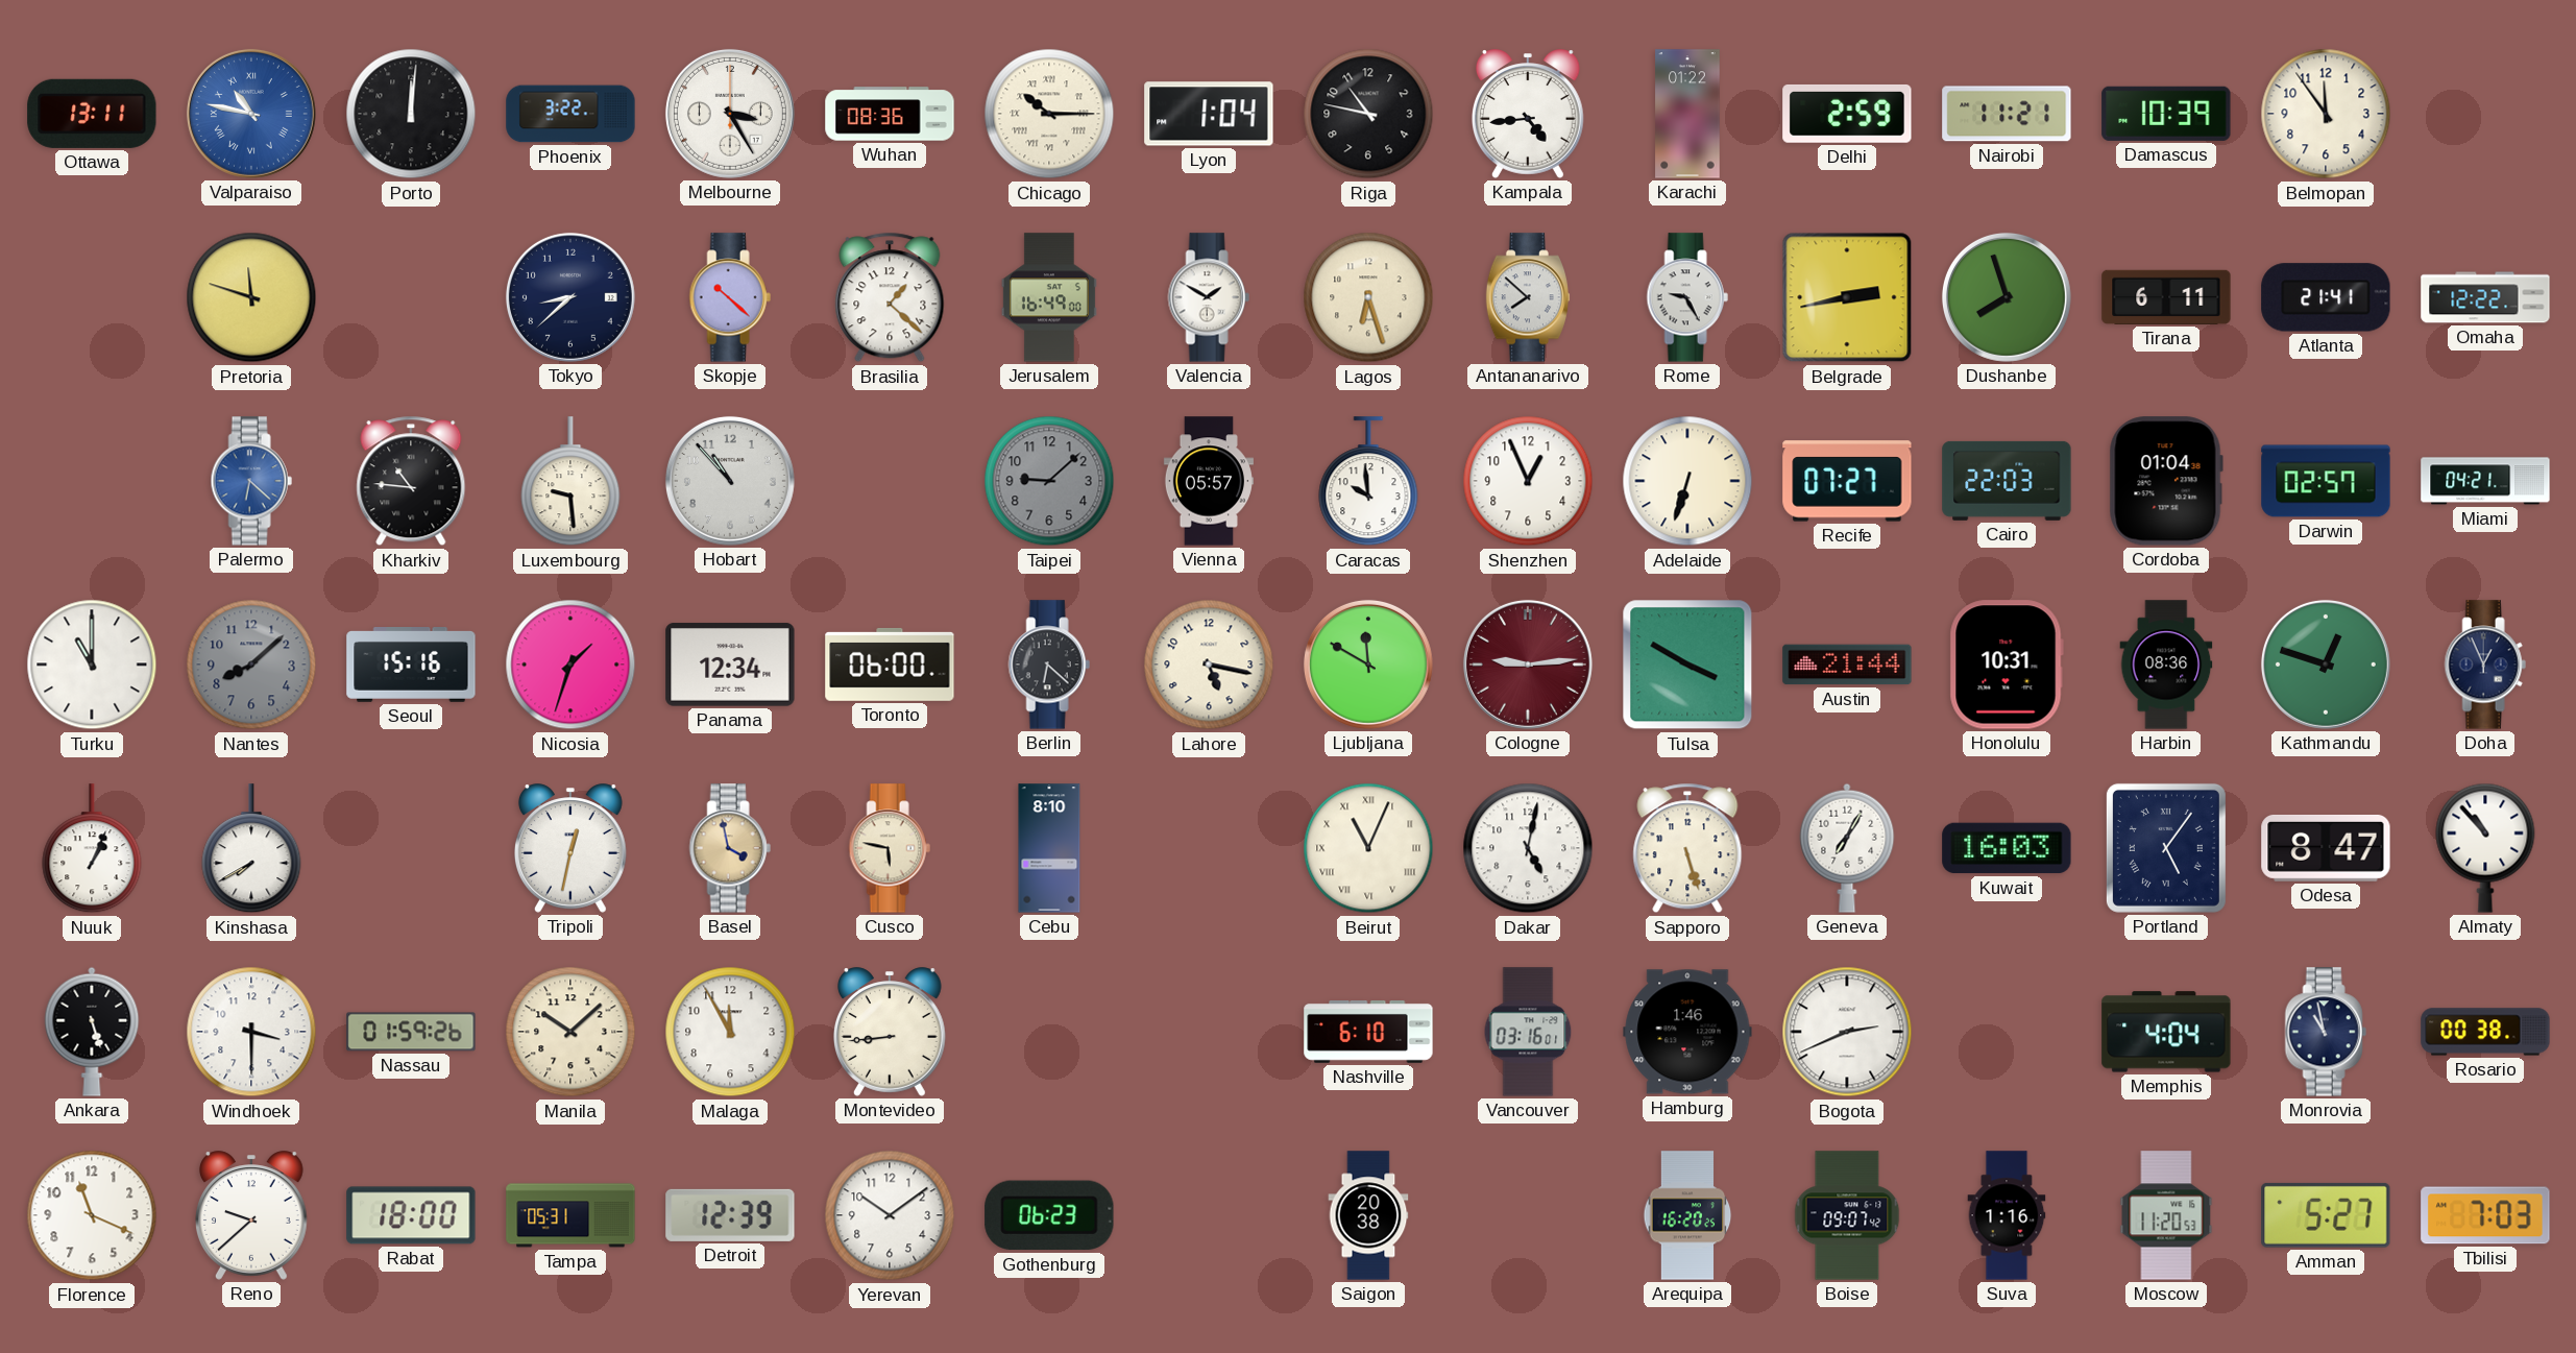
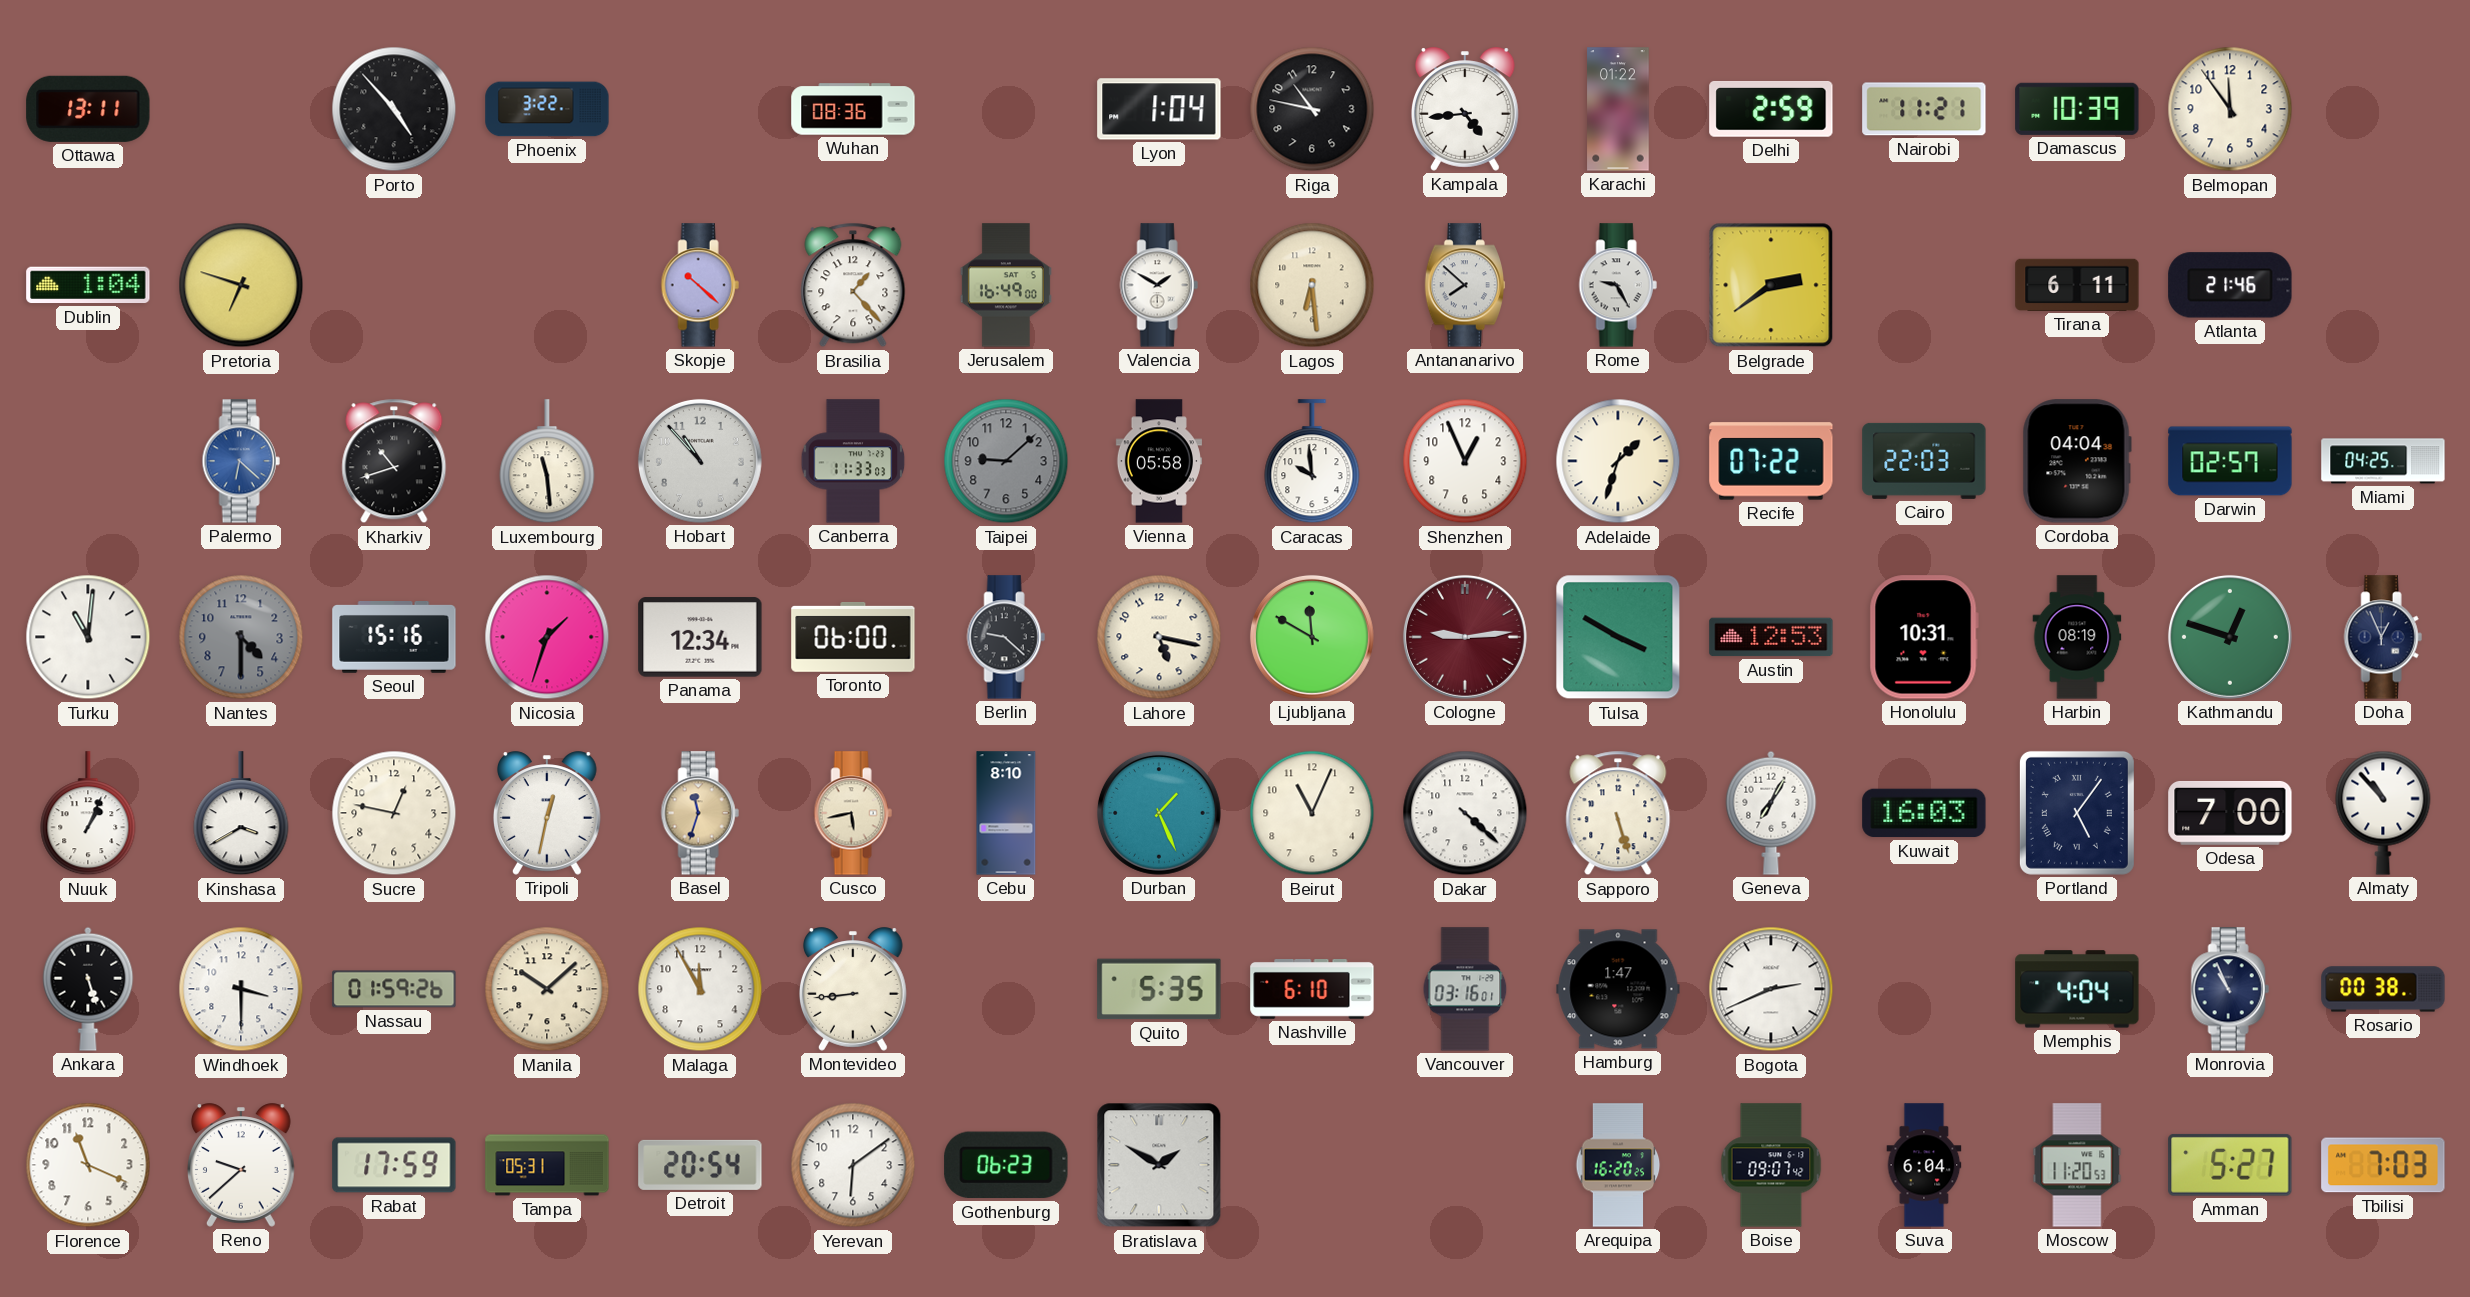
Valparaiso: 10:47 -> none (251, 114)
Porto: 12:01 -> 4:53 (394, 109)
Melbourne: 3:25 -> none (730, 114)
Chicago: 10:15 -> none (1049, 114)
Dublin: none -> 1:04 (88, 285)
Pretoria: 11:48 -> 6:48 (241, 285)
Tokyo: 8:38 -> none (570, 297)
Brasilia: 1:22 -> 1:23 (853, 285)
Lagos: 6:27 -> 6:29 (1312, 285)
Belgrade: 2:43 -> 2:39 (1771, 285)
Dushanbe: 7:57 -> none (2007, 297)
Atlanta: 21:41 -> 21:46 (2230, 285)
Omaha: 12:22 -> none (2485, 297)
Kharkiv: 10:46 -> 10:42 (394, 461)
Luxembourg: 9:29 -> 11:29 (547, 462)
Canberra: none -> 11:33 (853, 461)
Vienna: 05:57 -> 05:58 (1159, 461)
Adelaide: 6:33 -> 1:33 (1618, 461)
Recife: 07:27 -> 07:22 (1771, 461)
Cordoba: 01:04 -> 04:04 (2077, 461)
Miami: 04:21 -> 04:25 (2383, 461)
Turku: 11:00 -> 11:01 (88, 637)
Nantes: 8:08 -> 4:30 (241, 637)
Berlin: 6:22 -> 9:22 (1006, 637)
Austin: 21:44 -> 12:53 (1771, 637)
Harbin: 08:36 -> 08:19 (2077, 637)
Kinshasa: 7:40 -> 3:40 (241, 814)
Sucre: none -> 12:47 (394, 813)
Basel: 3:58 -> 11:33 (700, 813)
Cusco: 5:47 -> 5:43 (853, 813)
Durban: none -> 1:26 (1159, 813)
Beirut numerals: Roman -> Arabic (1312, 813)
Dakar: 5:02 -> 4:22 (1465, 813)
Odesa: 8:47 -> 7:00 (2230, 813)
Quito: none -> 5:35 (1159, 989)
Hamburg: 1:46 -> 1:47 (1618, 989)
Monrovia: 10:58 -> 10:56 (2230, 989)
Rabat: 18:00 -> 17:59 (394, 1165)
Detroit: 12:39 -> 20:54 (700, 1165)
Yerevan: 10:09 -> 6:09 (853, 1165)
Bratislava: none -> 1:50 (1159, 1165)
Saigon: 20:38 -> none (1368, 1215)
Suva: 1:16 -> 6:04 (1924, 1165)
